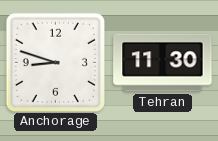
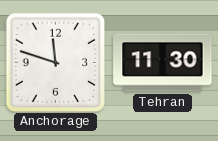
Anchorage: 8:48 -> 11:48 (55, 62)
